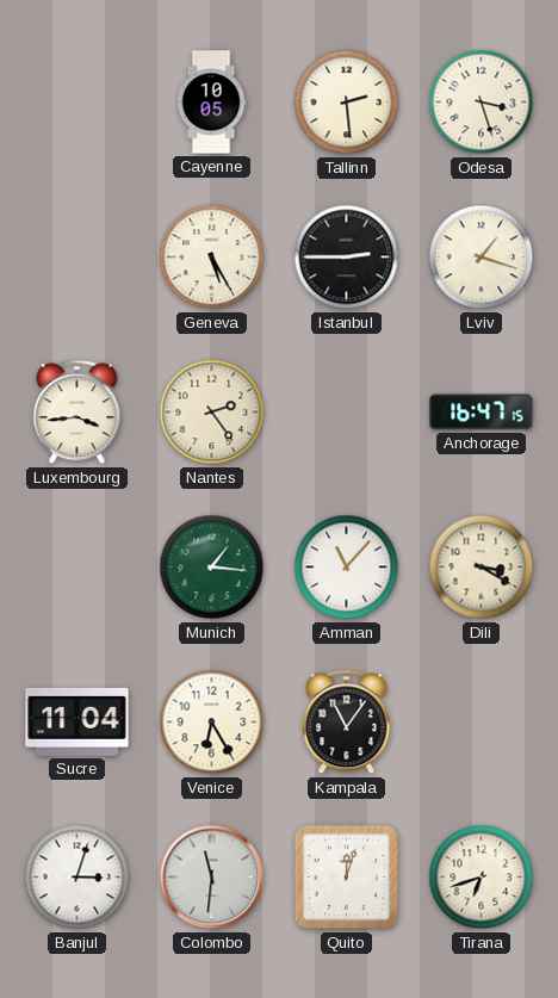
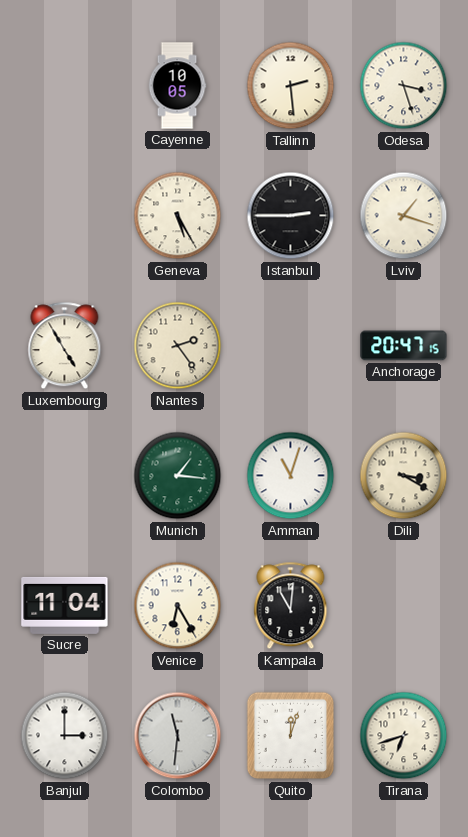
Luxembourg: 3:44 -> 4:55 (65, 346)
Anchorage: 16:47 -> 20:47 (404, 346)
Amman: 11:07 -> 11:03 (291, 476)
Kampala: 11:06 -> 11:01 (291, 606)
Banjul: 3:03 -> 3:00 (65, 736)
